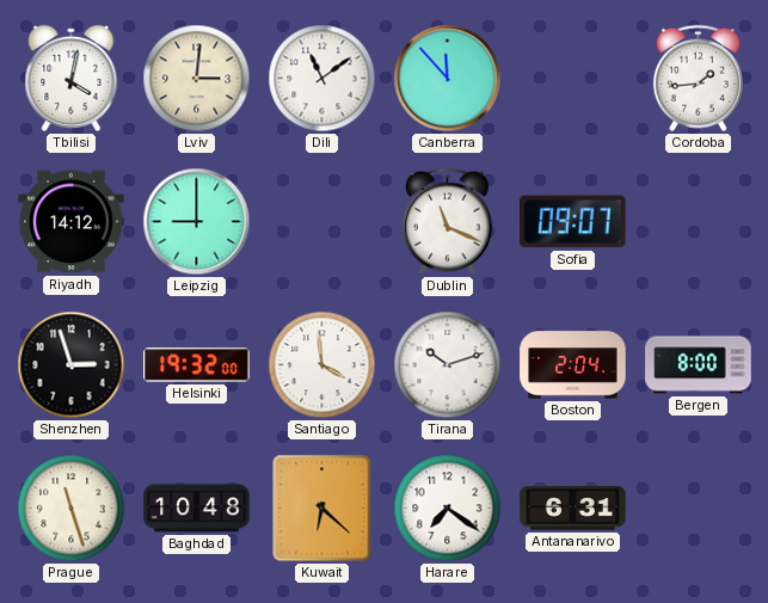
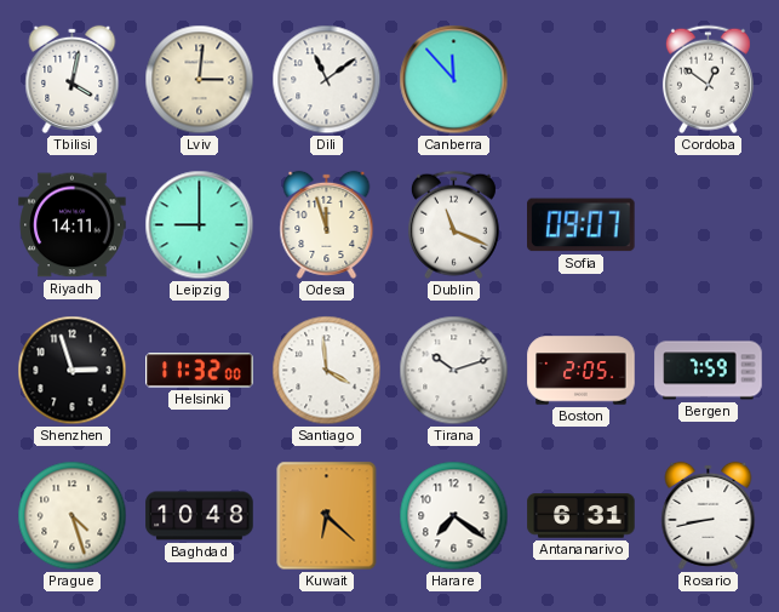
Cordoba: 1:44 -> 12:51 (708, 80)
Riyadh: 14:12 -> 14:11 (73, 225)
Odesa: none -> 11:57 (327, 224)
Helsinki: 19:32 -> 11:32 (200, 371)
Boston: 2:04 -> 2:05 (582, 371)
Bergen: 8:00 -> 7:59 (709, 371)
Prague: 11:27 -> 4:27 (73, 516)
Rosario: none -> 8:43 (709, 515)
